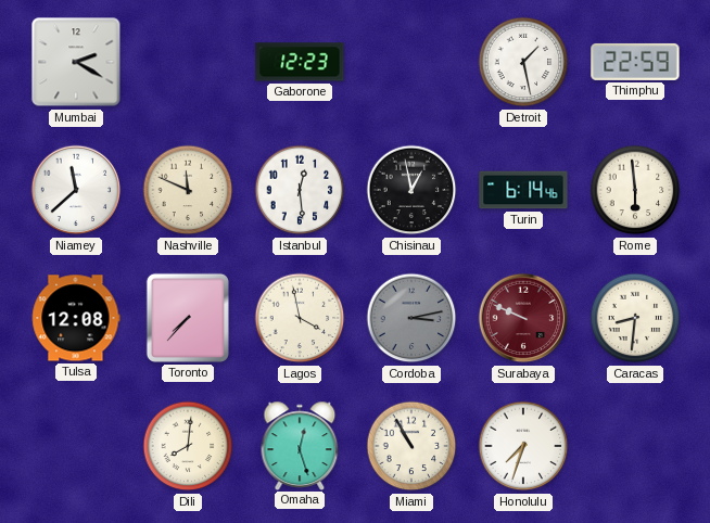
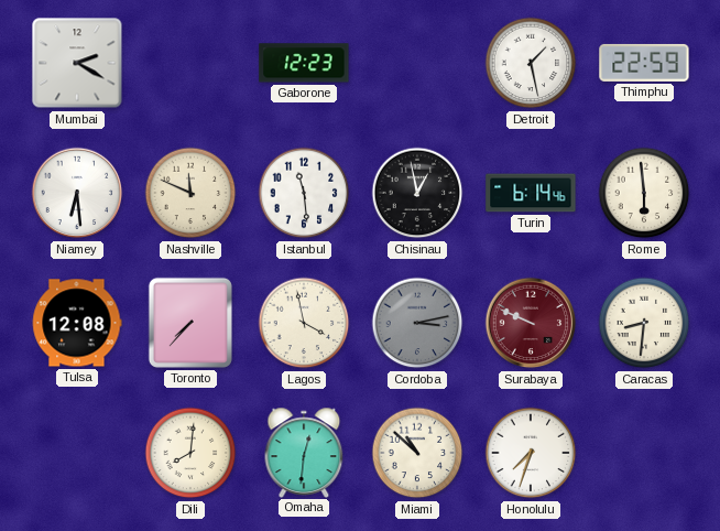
Niamey: 11:38 -> 6:29 (77, 193)
Istanbul: 12:29 -> 11:29 (304, 193)
Omaha: 12:27 -> 12:31 (304, 452)
Miami: 10:55 -> 10:52 (417, 453)
